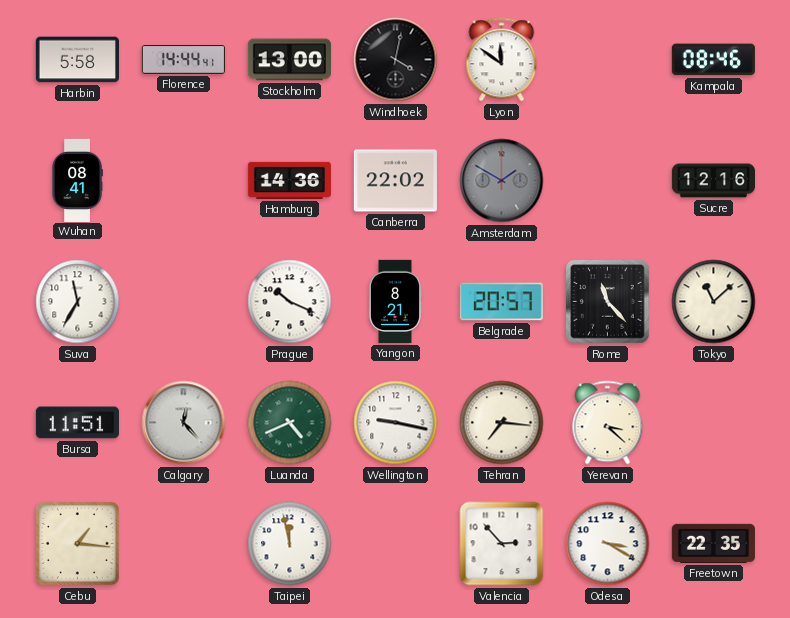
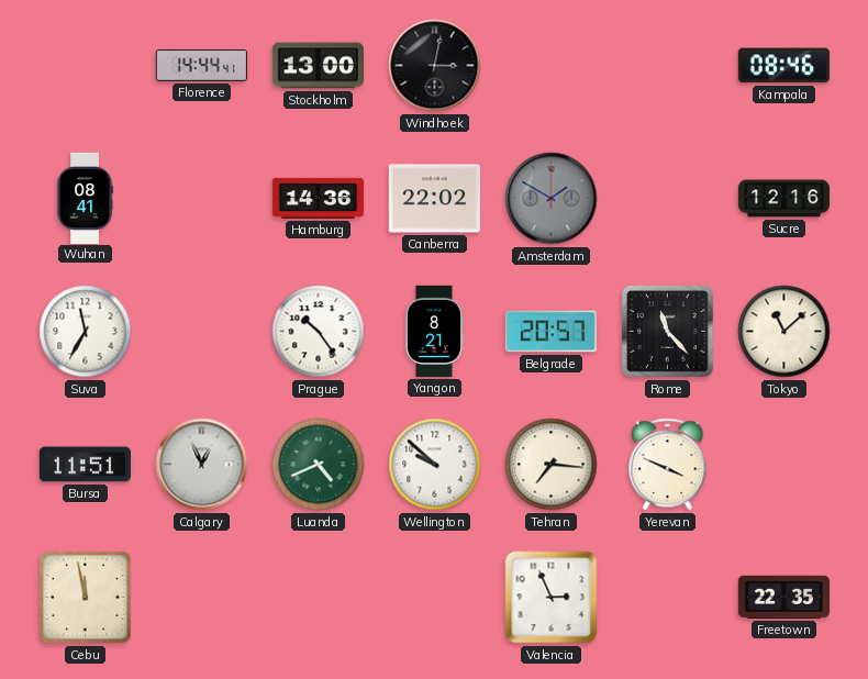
Harbin: 5:58 -> none (77, 60)
Windhoek: 4:02 -> 3:02 (435, 66)
Lyon: 11:51 -> none (502, 60)
Prague: 10:19 -> 10:24 (319, 332)
Calgary: 12:23 -> 12:56 (202, 465)
Wellington: 9:17 -> 9:52 (435, 465)
Yerevan: 3:22 -> 3:49 (668, 465)
Cebu: 1:16 -> 11:58 (85, 597)
Taipei: 11:58 -> none (290, 544)
Valencia: 2:53 -> 2:56 (552, 598)
Odesa: 3:20 -> none (608, 544)
